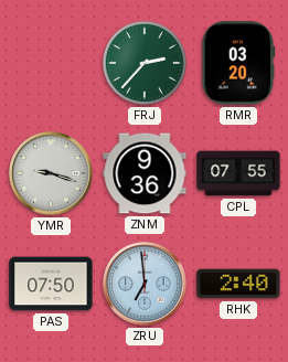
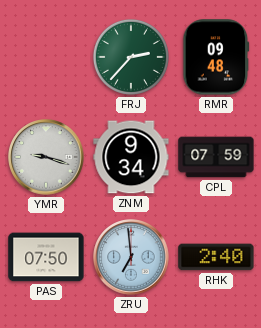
RMR: 03:20 -> 09:48 (216, 57)
ZNM: 9:36 -> 9:34 (131, 157)
CPL: 07:55 -> 07:59 (216, 157)
